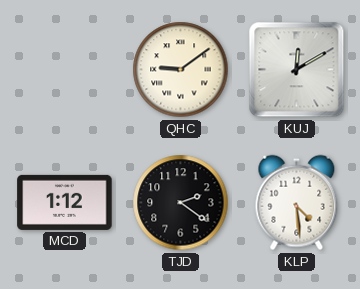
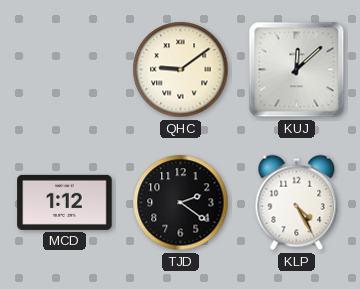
KUJ: 12:10 -> 12:08 (297, 70)
KLP: 4:29 -> 4:25 (297, 203)
